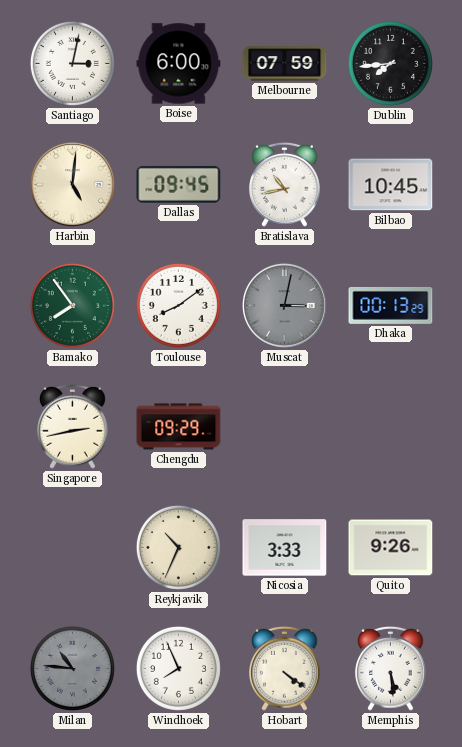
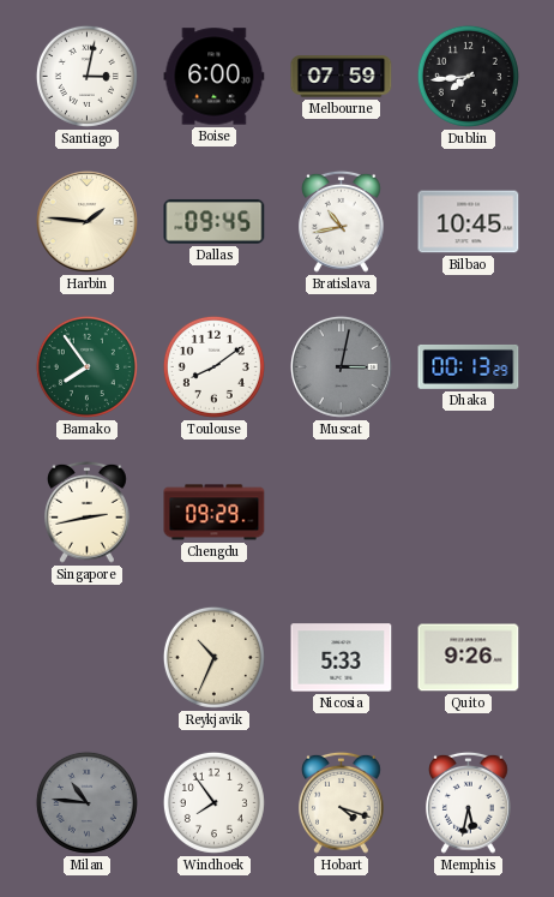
Harbin: 5:01 -> 1:46 (86, 221)
Nicosia: 3:33 -> 5:33 (342, 658)
Windhoek: 7:56 -> 7:54 (213, 802)
Hobart: 4:21 -> 4:18 (342, 802)
Memphis: 5:29 -> 5:32 (469, 802)
